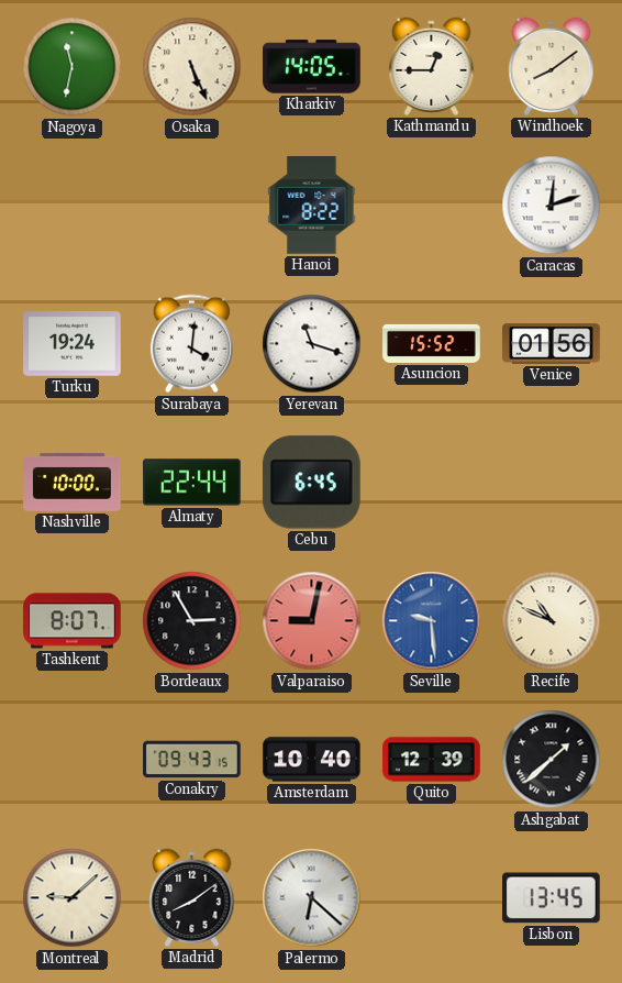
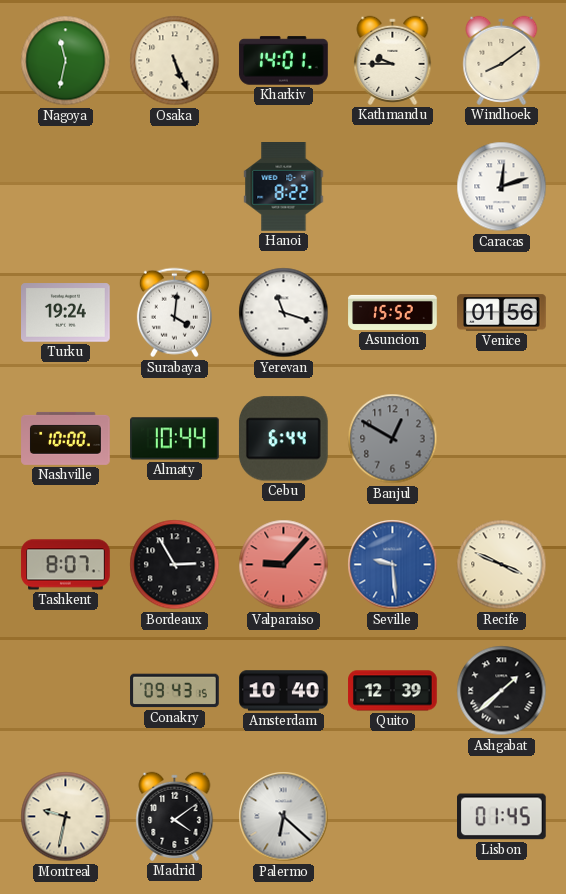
Kharkiv: 14:05 -> 14:01 (284, 61)
Kathmandu: 12:45 -> 9:45 (393, 60)
Almaty: 22:44 -> 10:44 (175, 439)
Cebu: 6:45 -> 6:44 (283, 439)
Banjul: none -> 12:50 (393, 439)
Valparaiso: 9:02 -> 9:07 (284, 565)
Recife: 10:49 -> 3:49 (502, 565)
Montreal: 9:08 -> 9:32 (66, 817)
Madrid: 8:09 -> 4:09 (175, 816)
Lisbon: 13:45 -> 01:45 (502, 817)
